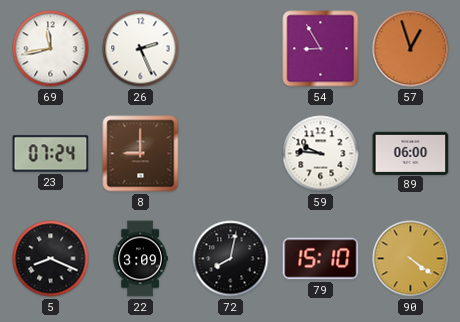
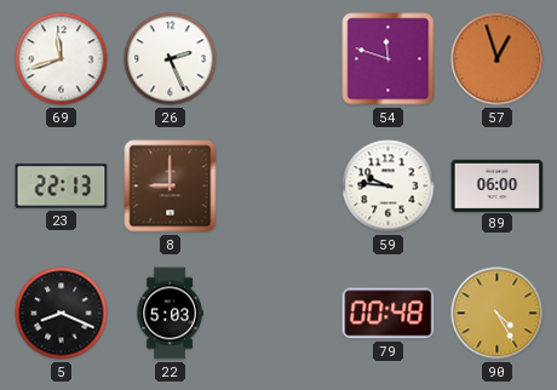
69: 11:43 -> 11:42 (62, 59)
54: 8:55 -> 11:48 (389, 59)
23: 07:24 -> 22:13 (62, 187)
22: 3:09 -> 5:03 (170, 314)
72: 8:02 -> none (231, 259)
79: 15:10 -> 00:48 (389, 314)
90: 4:21 -> 4:25 (498, 314)
